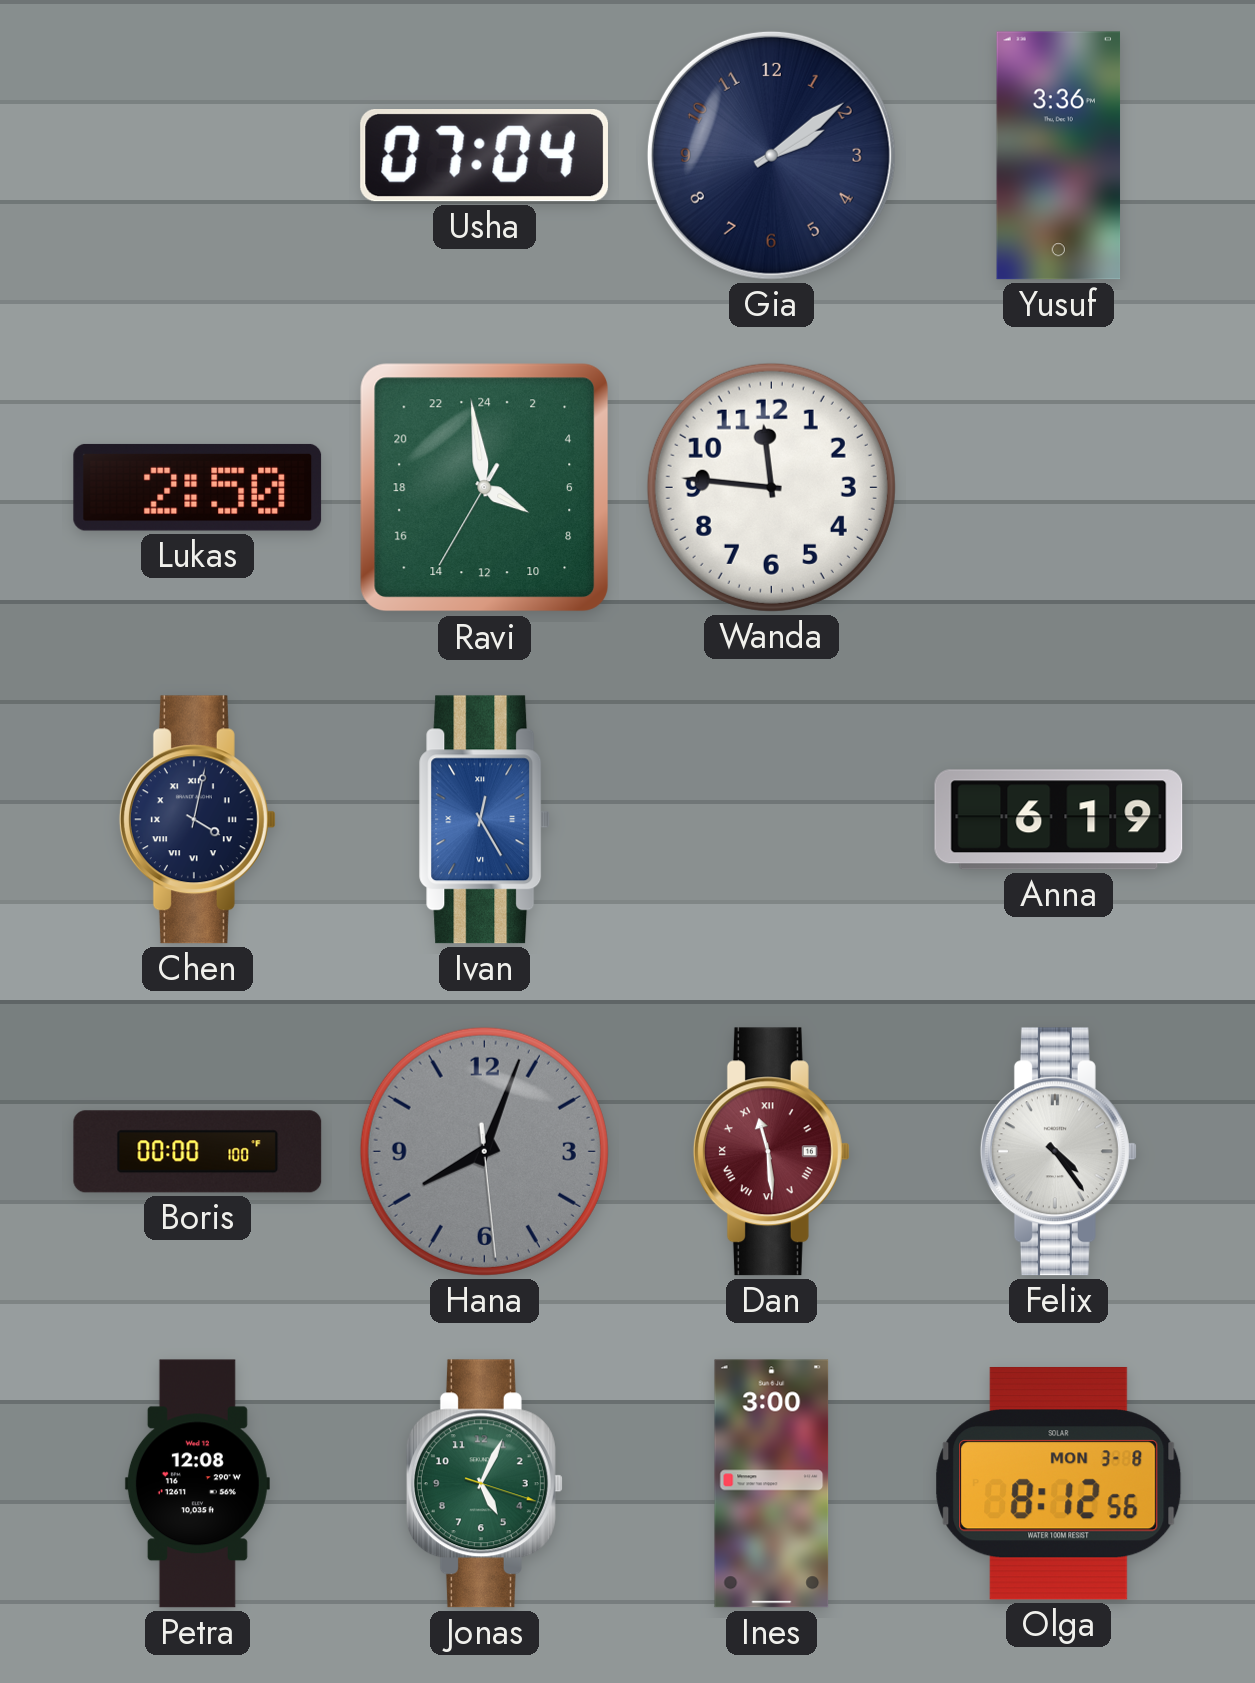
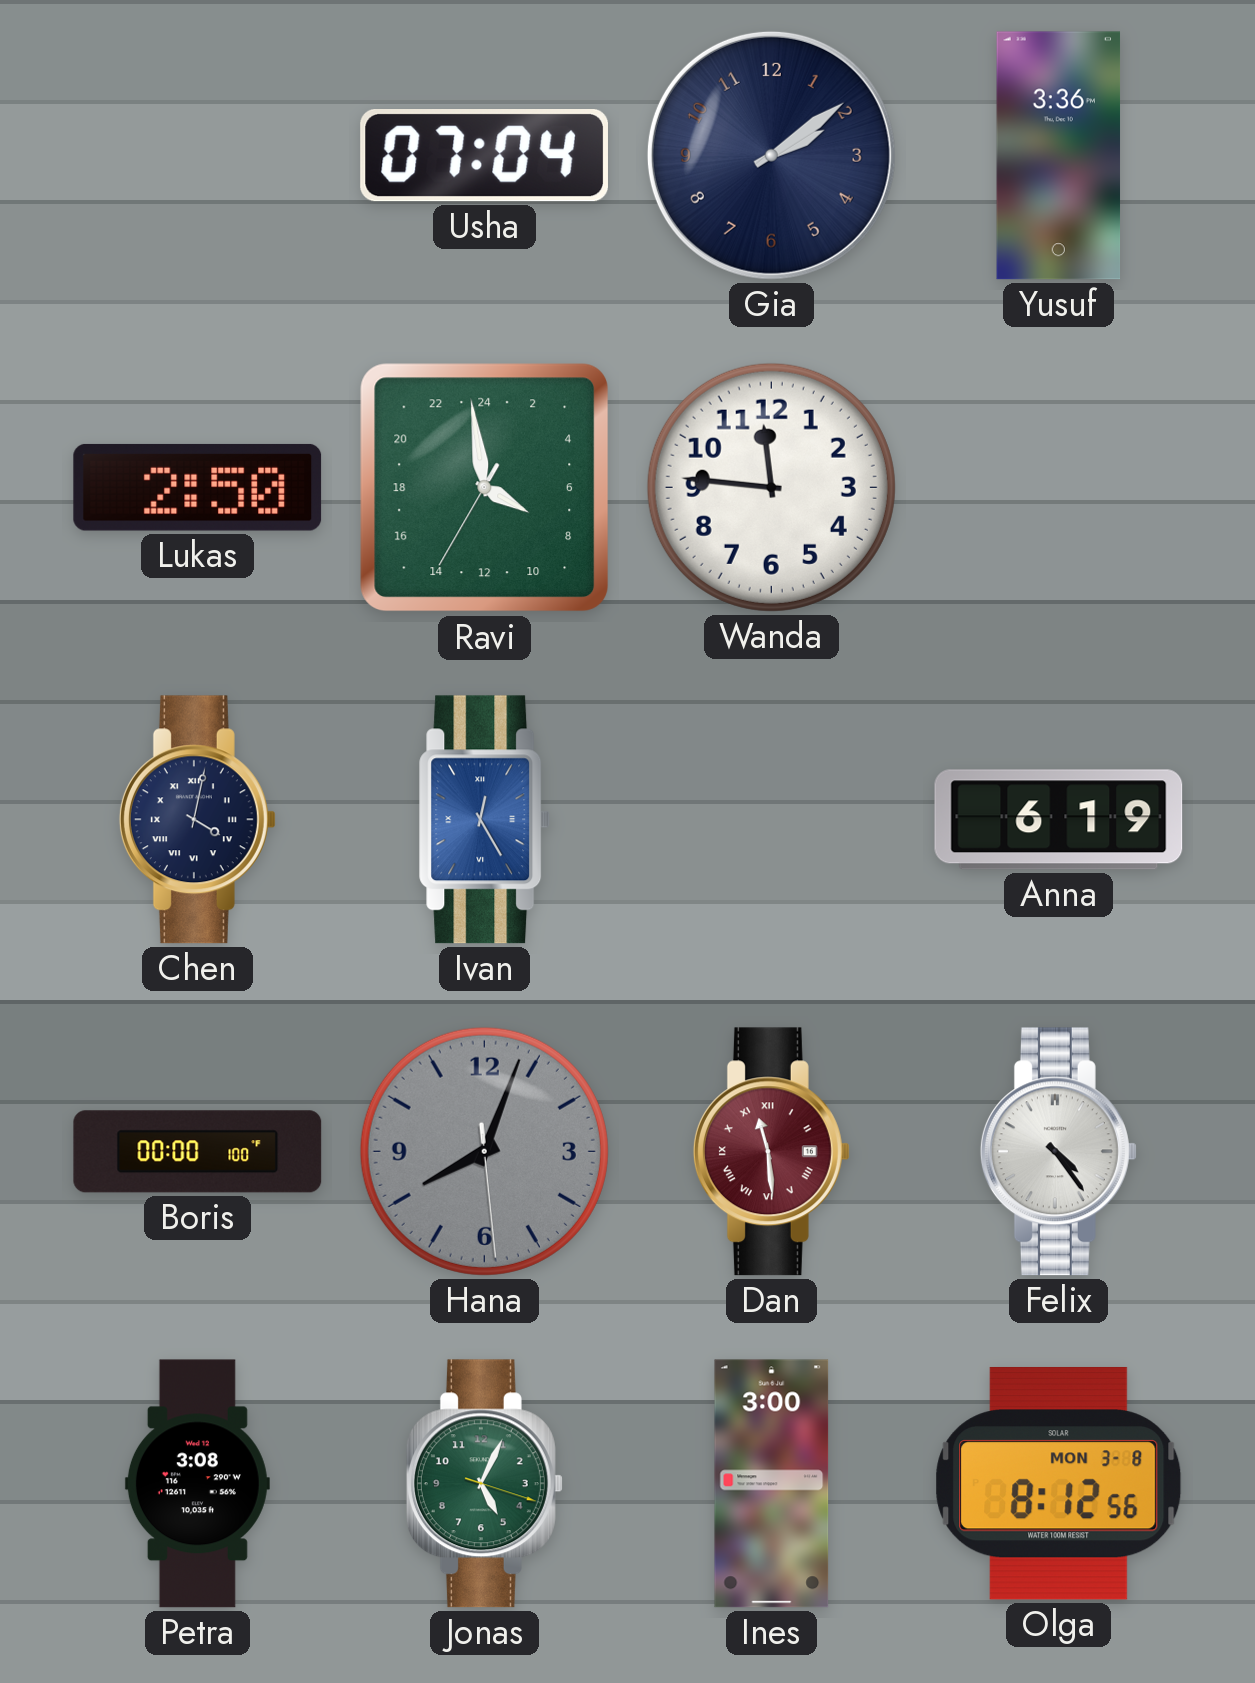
Petra: 12:08 -> 3:08 (197, 1484)
